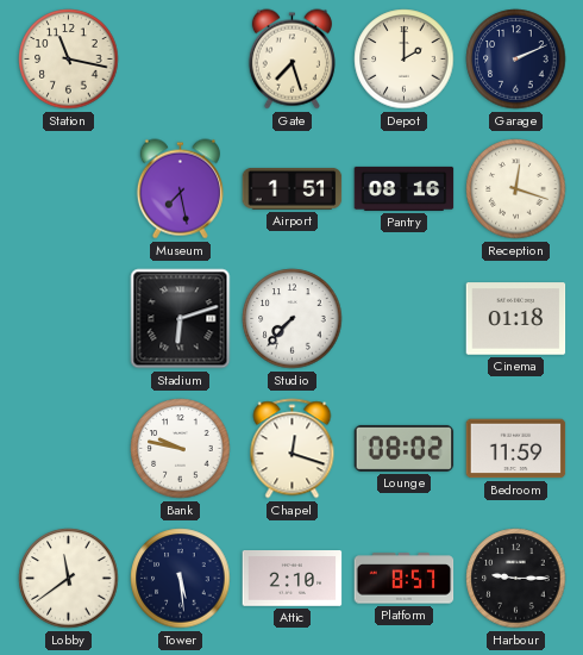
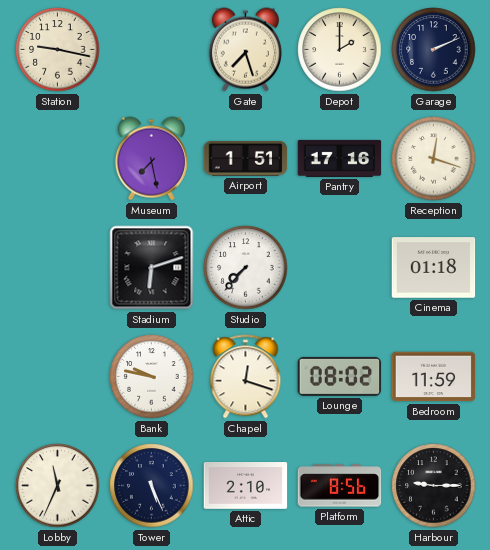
Station: 11:17 -> 9:17 (58, 50)
Pantry: 08:16 -> 17:16 (340, 158)
Lobby: 11:39 -> 11:34 (58, 486)
Tower: 5:29 -> 5:26 (152, 486)
Platform: 8:57 -> 8:56 (340, 486)
